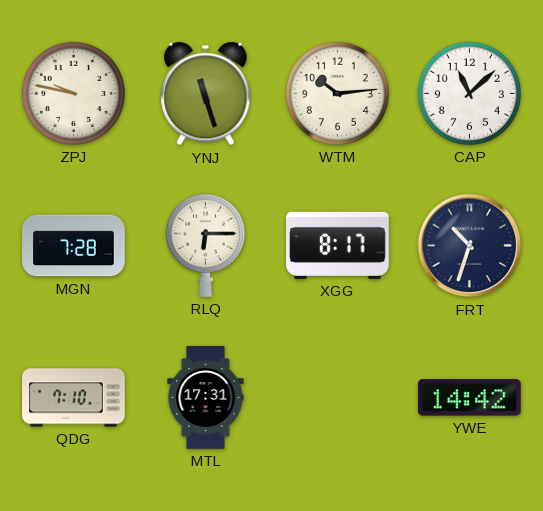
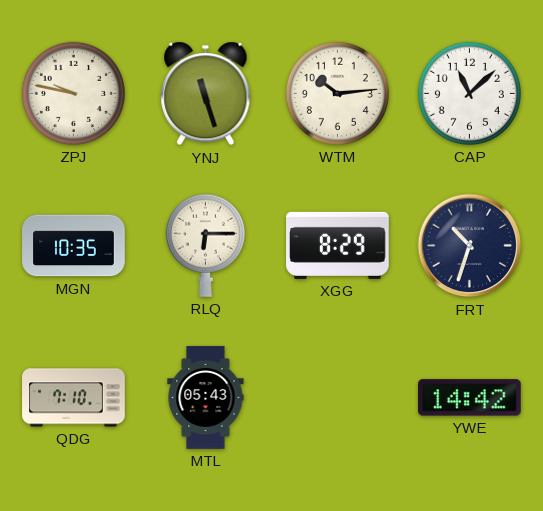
MGN: 7:28 -> 10:35 (74, 246)
XGG: 8:17 -> 8:29 (338, 245)
MTL: 17:31 -> 05:43 (206, 398)
